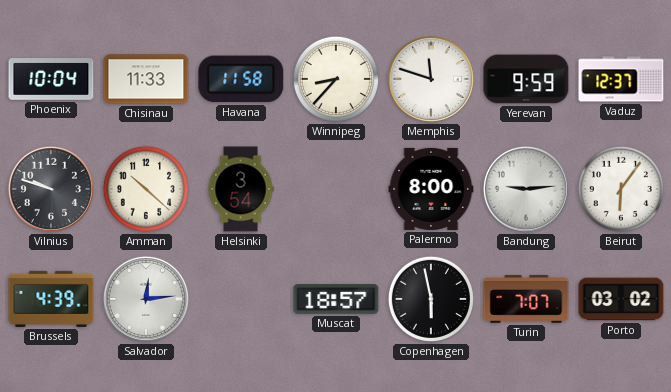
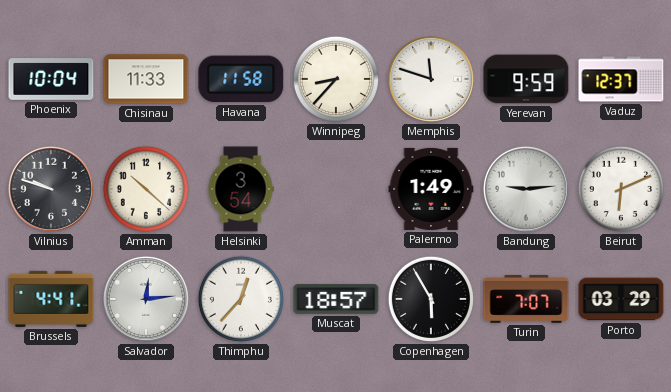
Palermo: 8:00 -> 1:49 (431, 189)
Beirut: 6:06 -> 6:11 (621, 189)
Brussels: 4:39 -> 4:41 (51, 299)
Thimphu: none -> 12:37 (241, 299)
Copenhagen: 5:58 -> 5:55 (431, 299)
Porto: 03:02 -> 03:29 (621, 299)
